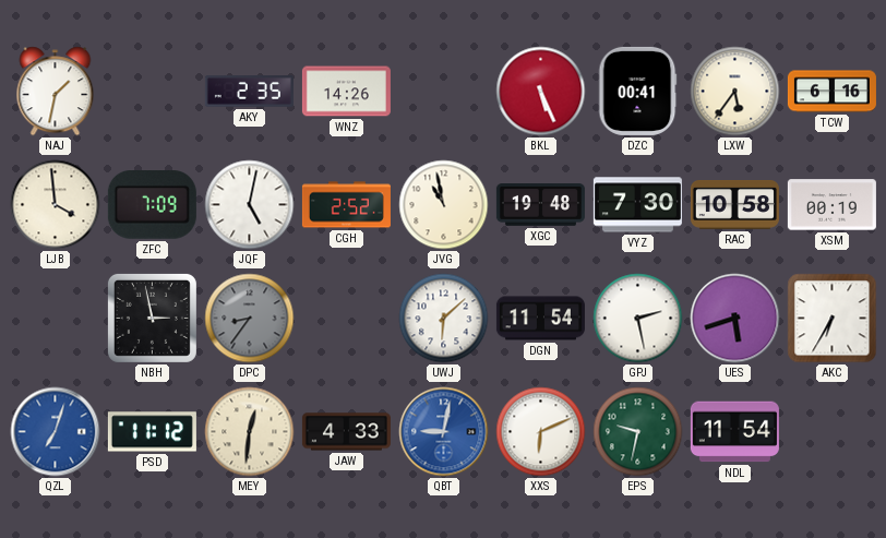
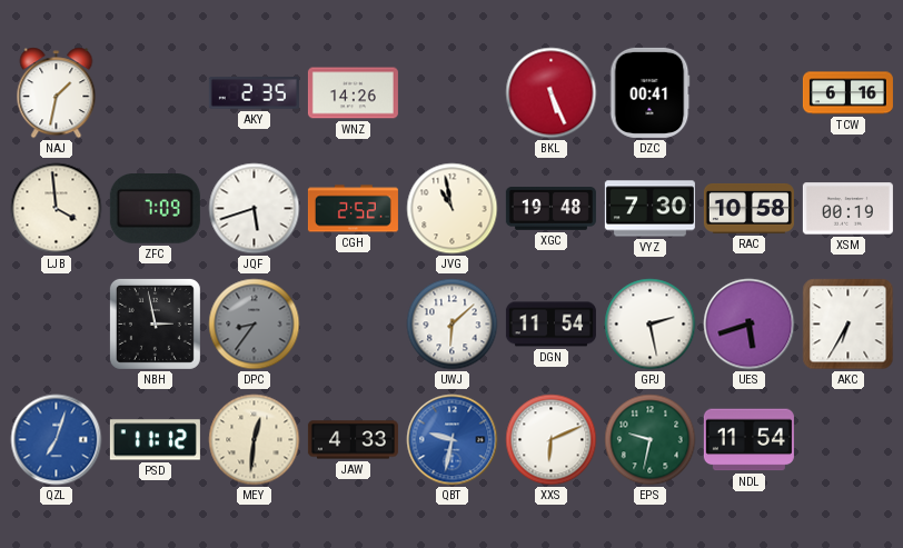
LXW: 5:36 -> none (735, 92)
JQF: 5:02 -> 5:42 (255, 209)
QBT: 9:02 -> 9:32 (453, 440)
